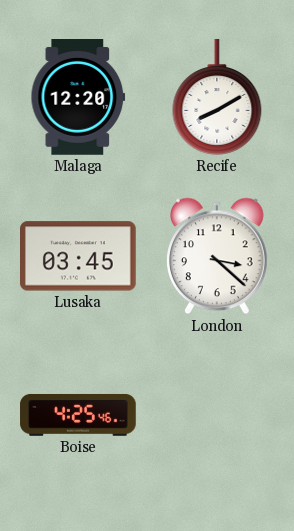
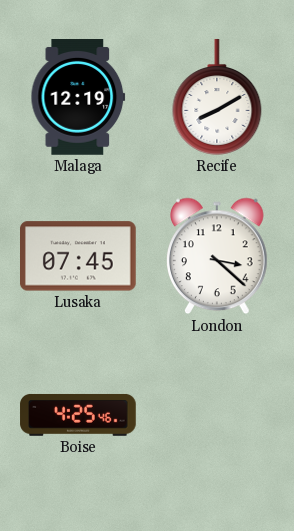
Malaga: 12:20 -> 12:19 (78, 98)
Lusaka: 03:45 -> 07:45 (79, 256)
